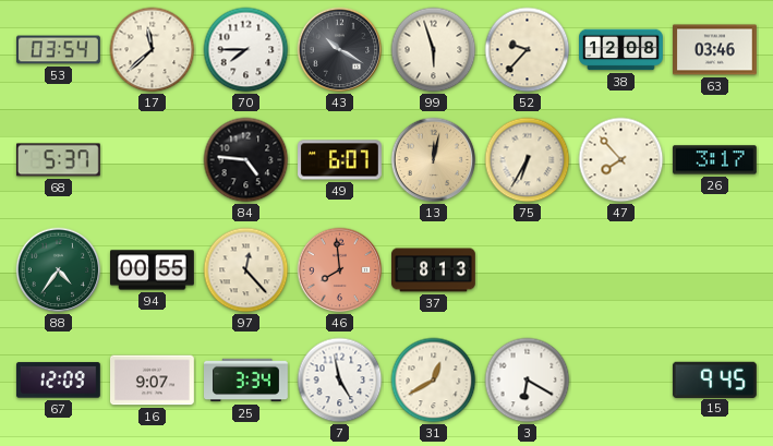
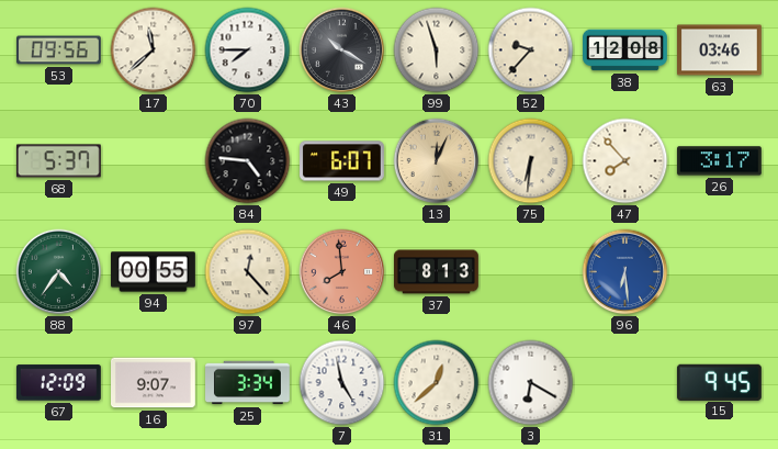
53: 03:54 -> 09:56 (59, 50)
13: 12:02 -> 12:04 (437, 161)
75: 6:35 -> 6:31 (531, 161)
96: none -> 6:29 (625, 272)
31: 12:40 -> 12:38 (437, 383)
